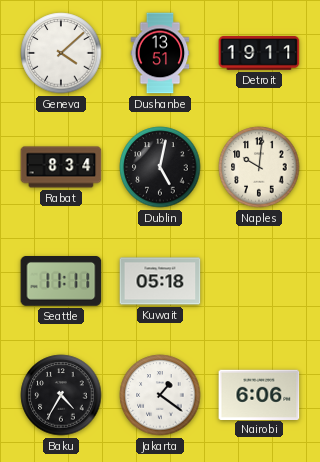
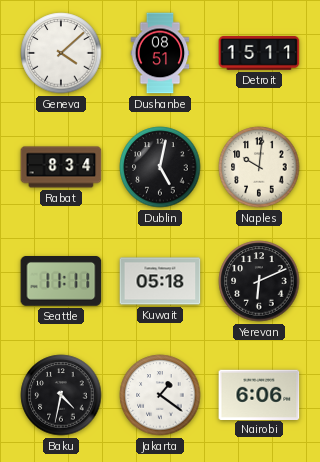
Dushanbe: 13:51 -> 08:51 (160, 53)
Detroit: 19:11 -> 15:11 (259, 54)
Yerevan: none -> 6:11 (259, 281)
Baku: 4:35 -> 4:32 (61, 395)
